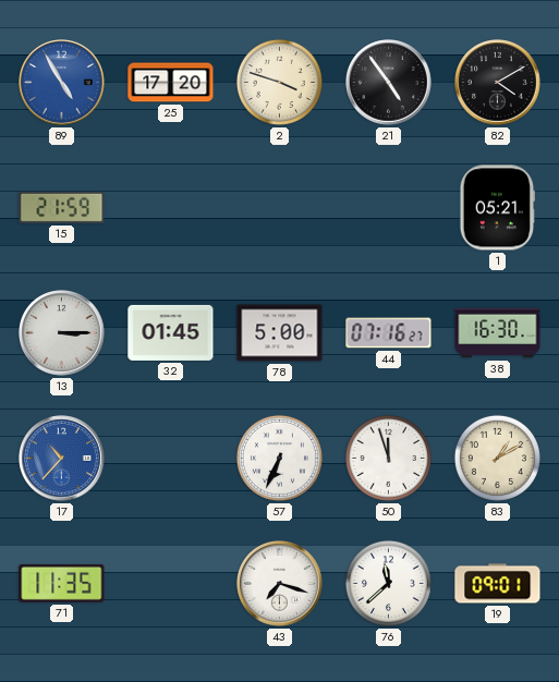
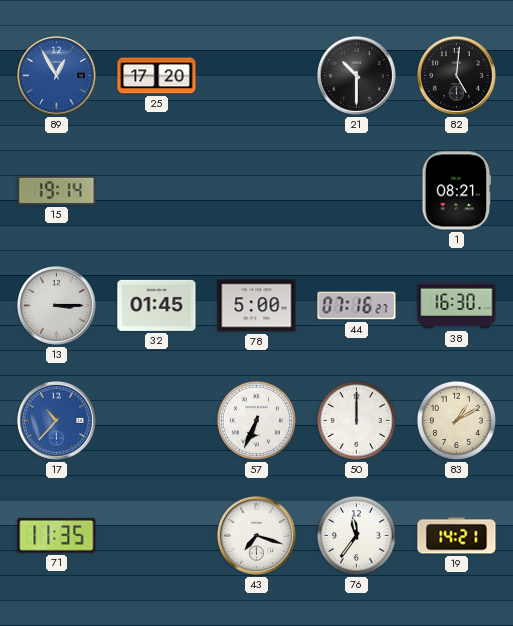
89: 4:55 -> 12:55 (57, 76)
2: 3:48 -> none (279, 82)
21: 4:54 -> 10:30 (357, 76)
82: 4:10 -> 5:01 (457, 76)
15: 21:59 -> 19:14 (57, 190)
1: 05:21 -> 08:21 (457, 191)
50: 11:57 -> 12:00 (356, 420)
76: 11:38 -> 11:36 (356, 535)
19: 09:01 -> 14:21 (457, 536)
